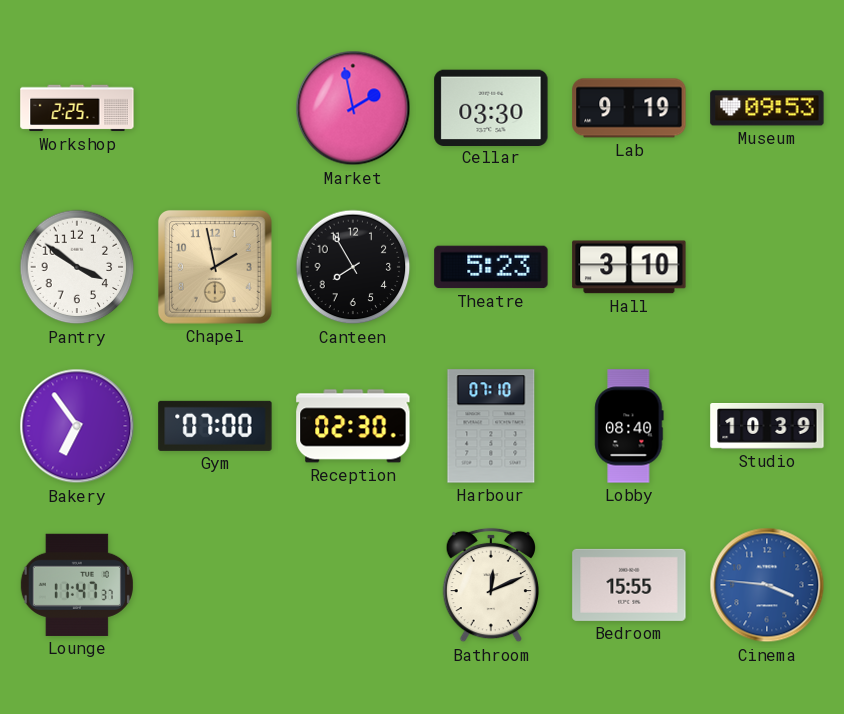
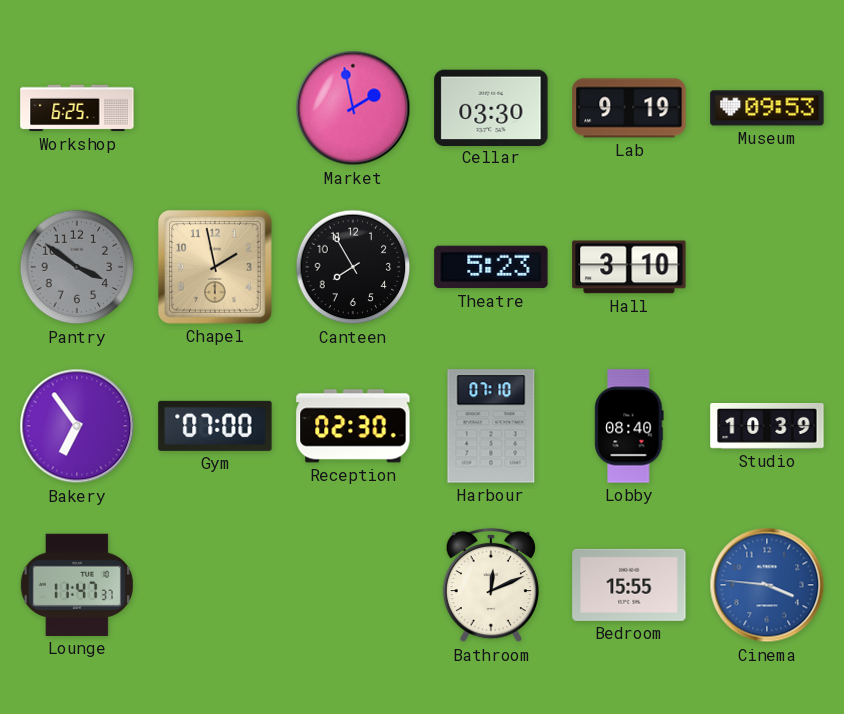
Workshop: 2:25 -> 6:25 (77, 108)
Pantry dial: white -> grey (77, 267)
